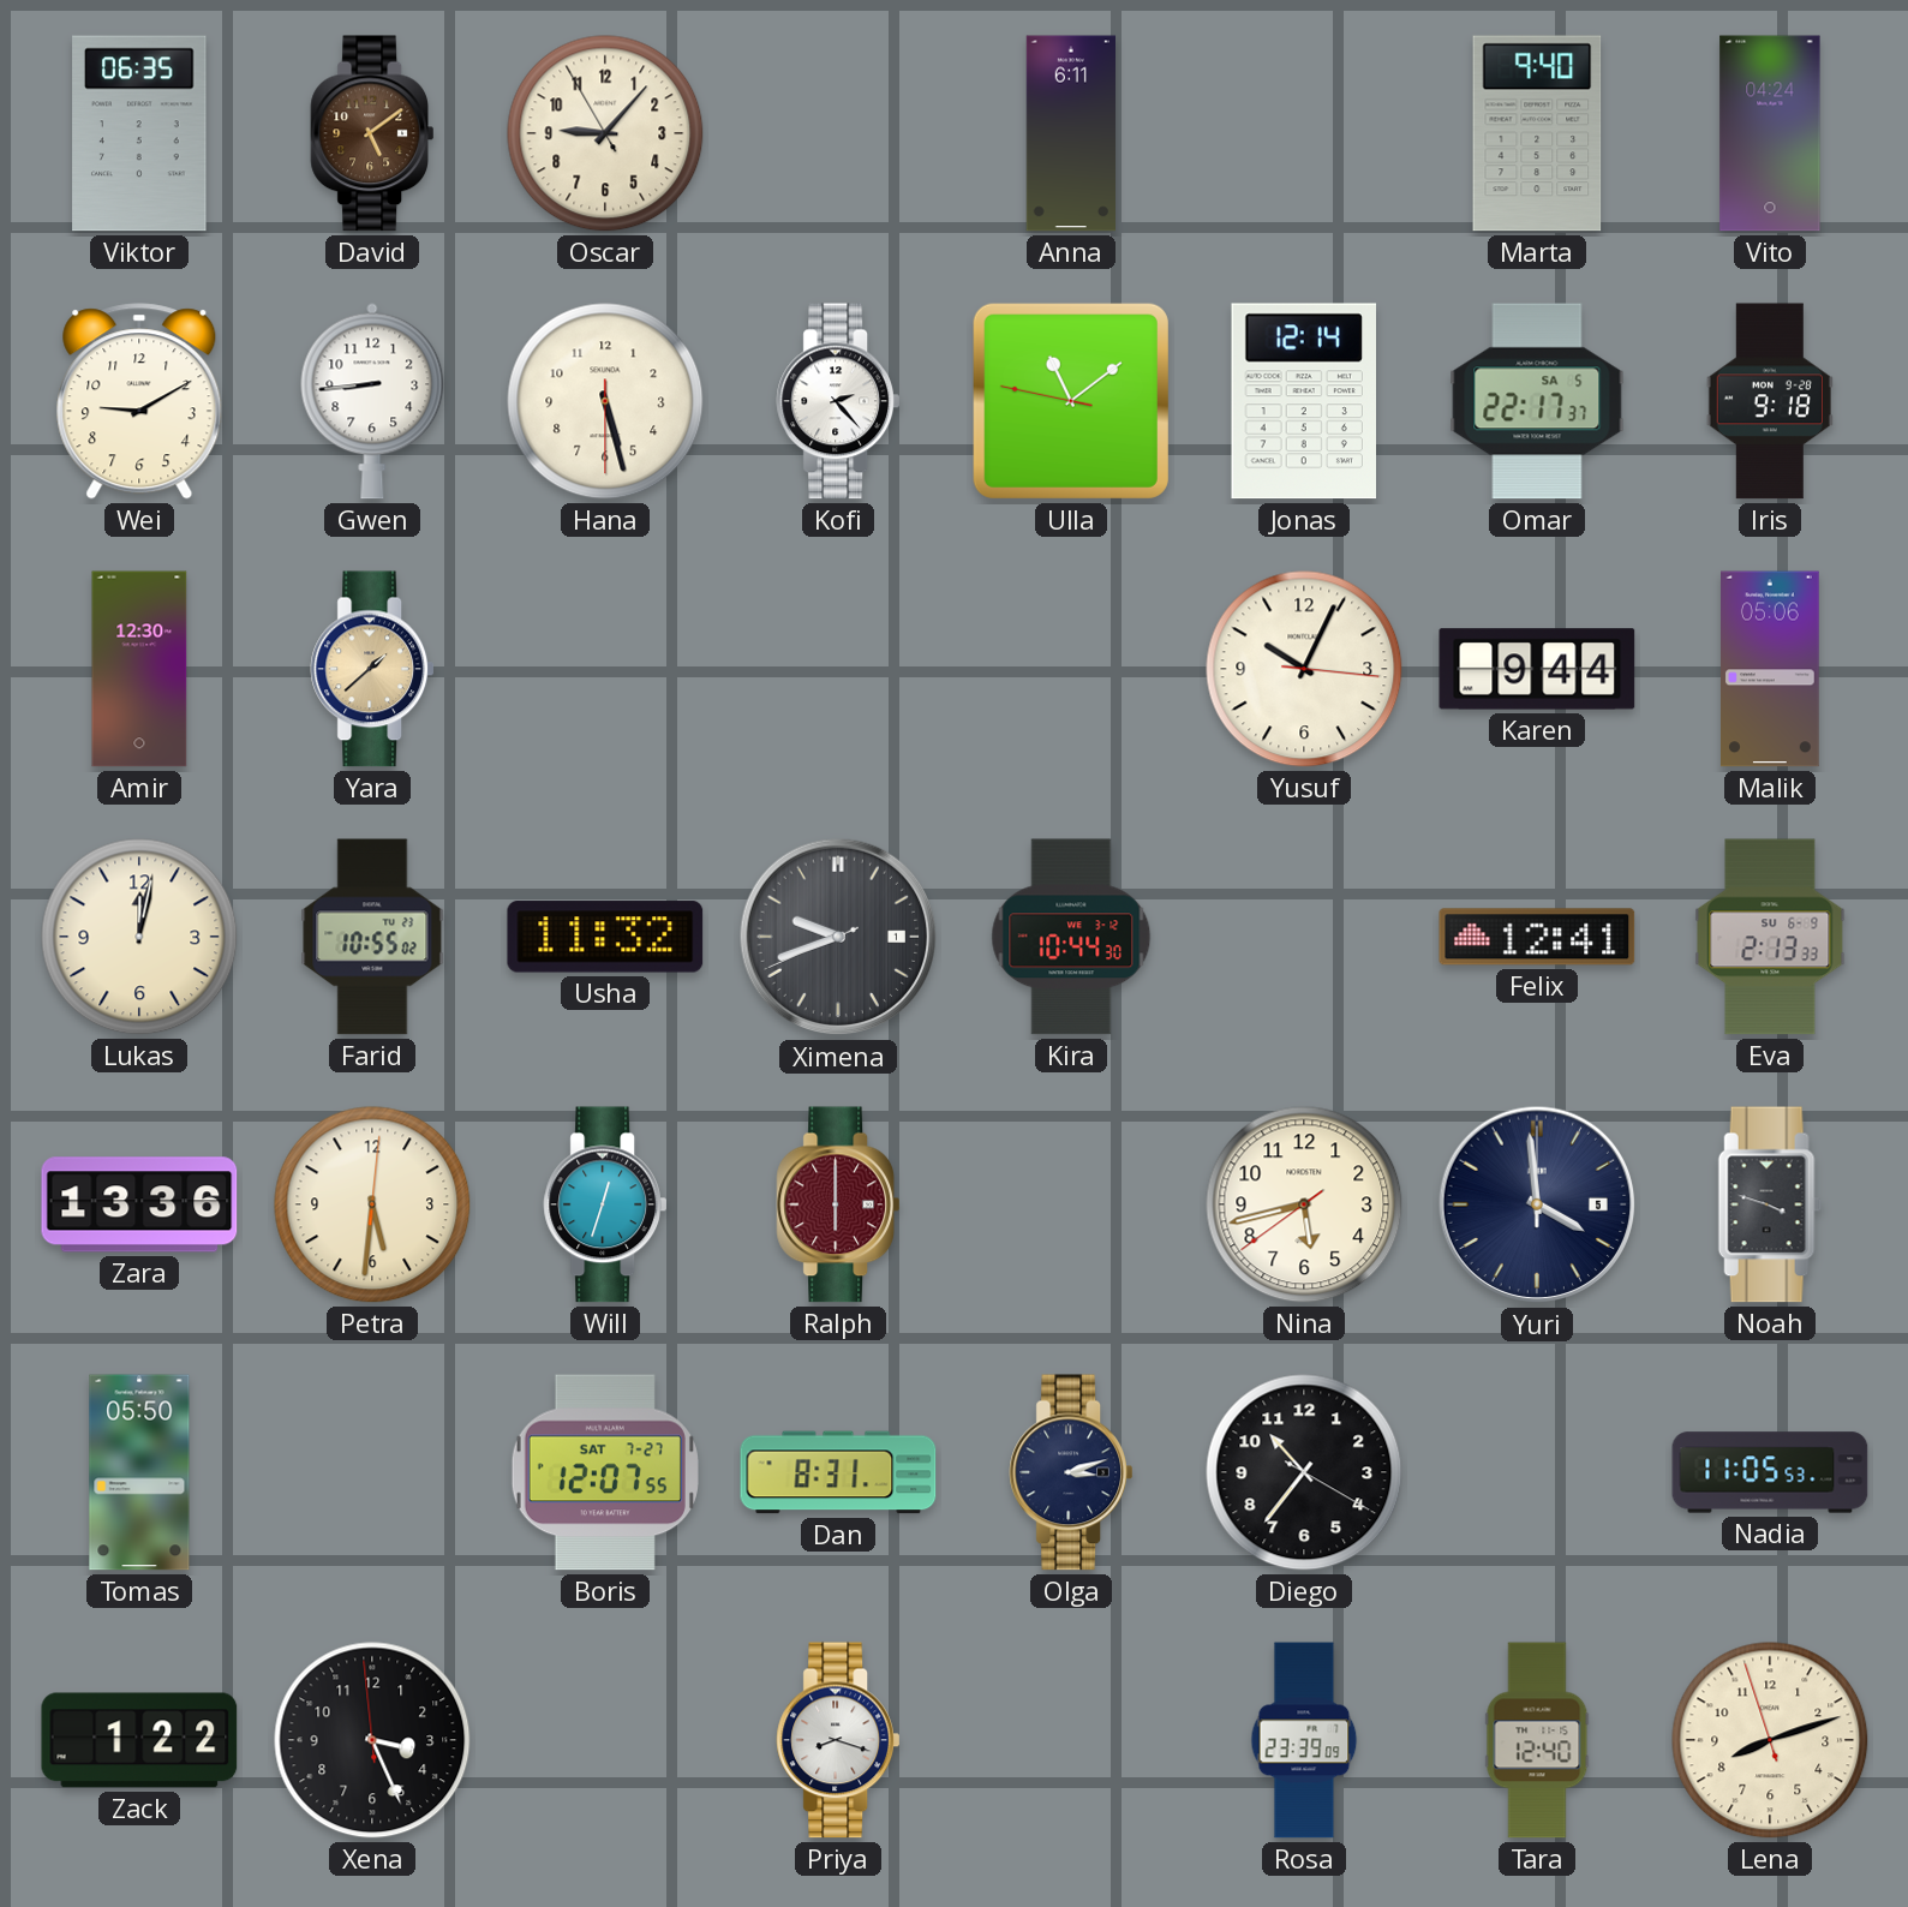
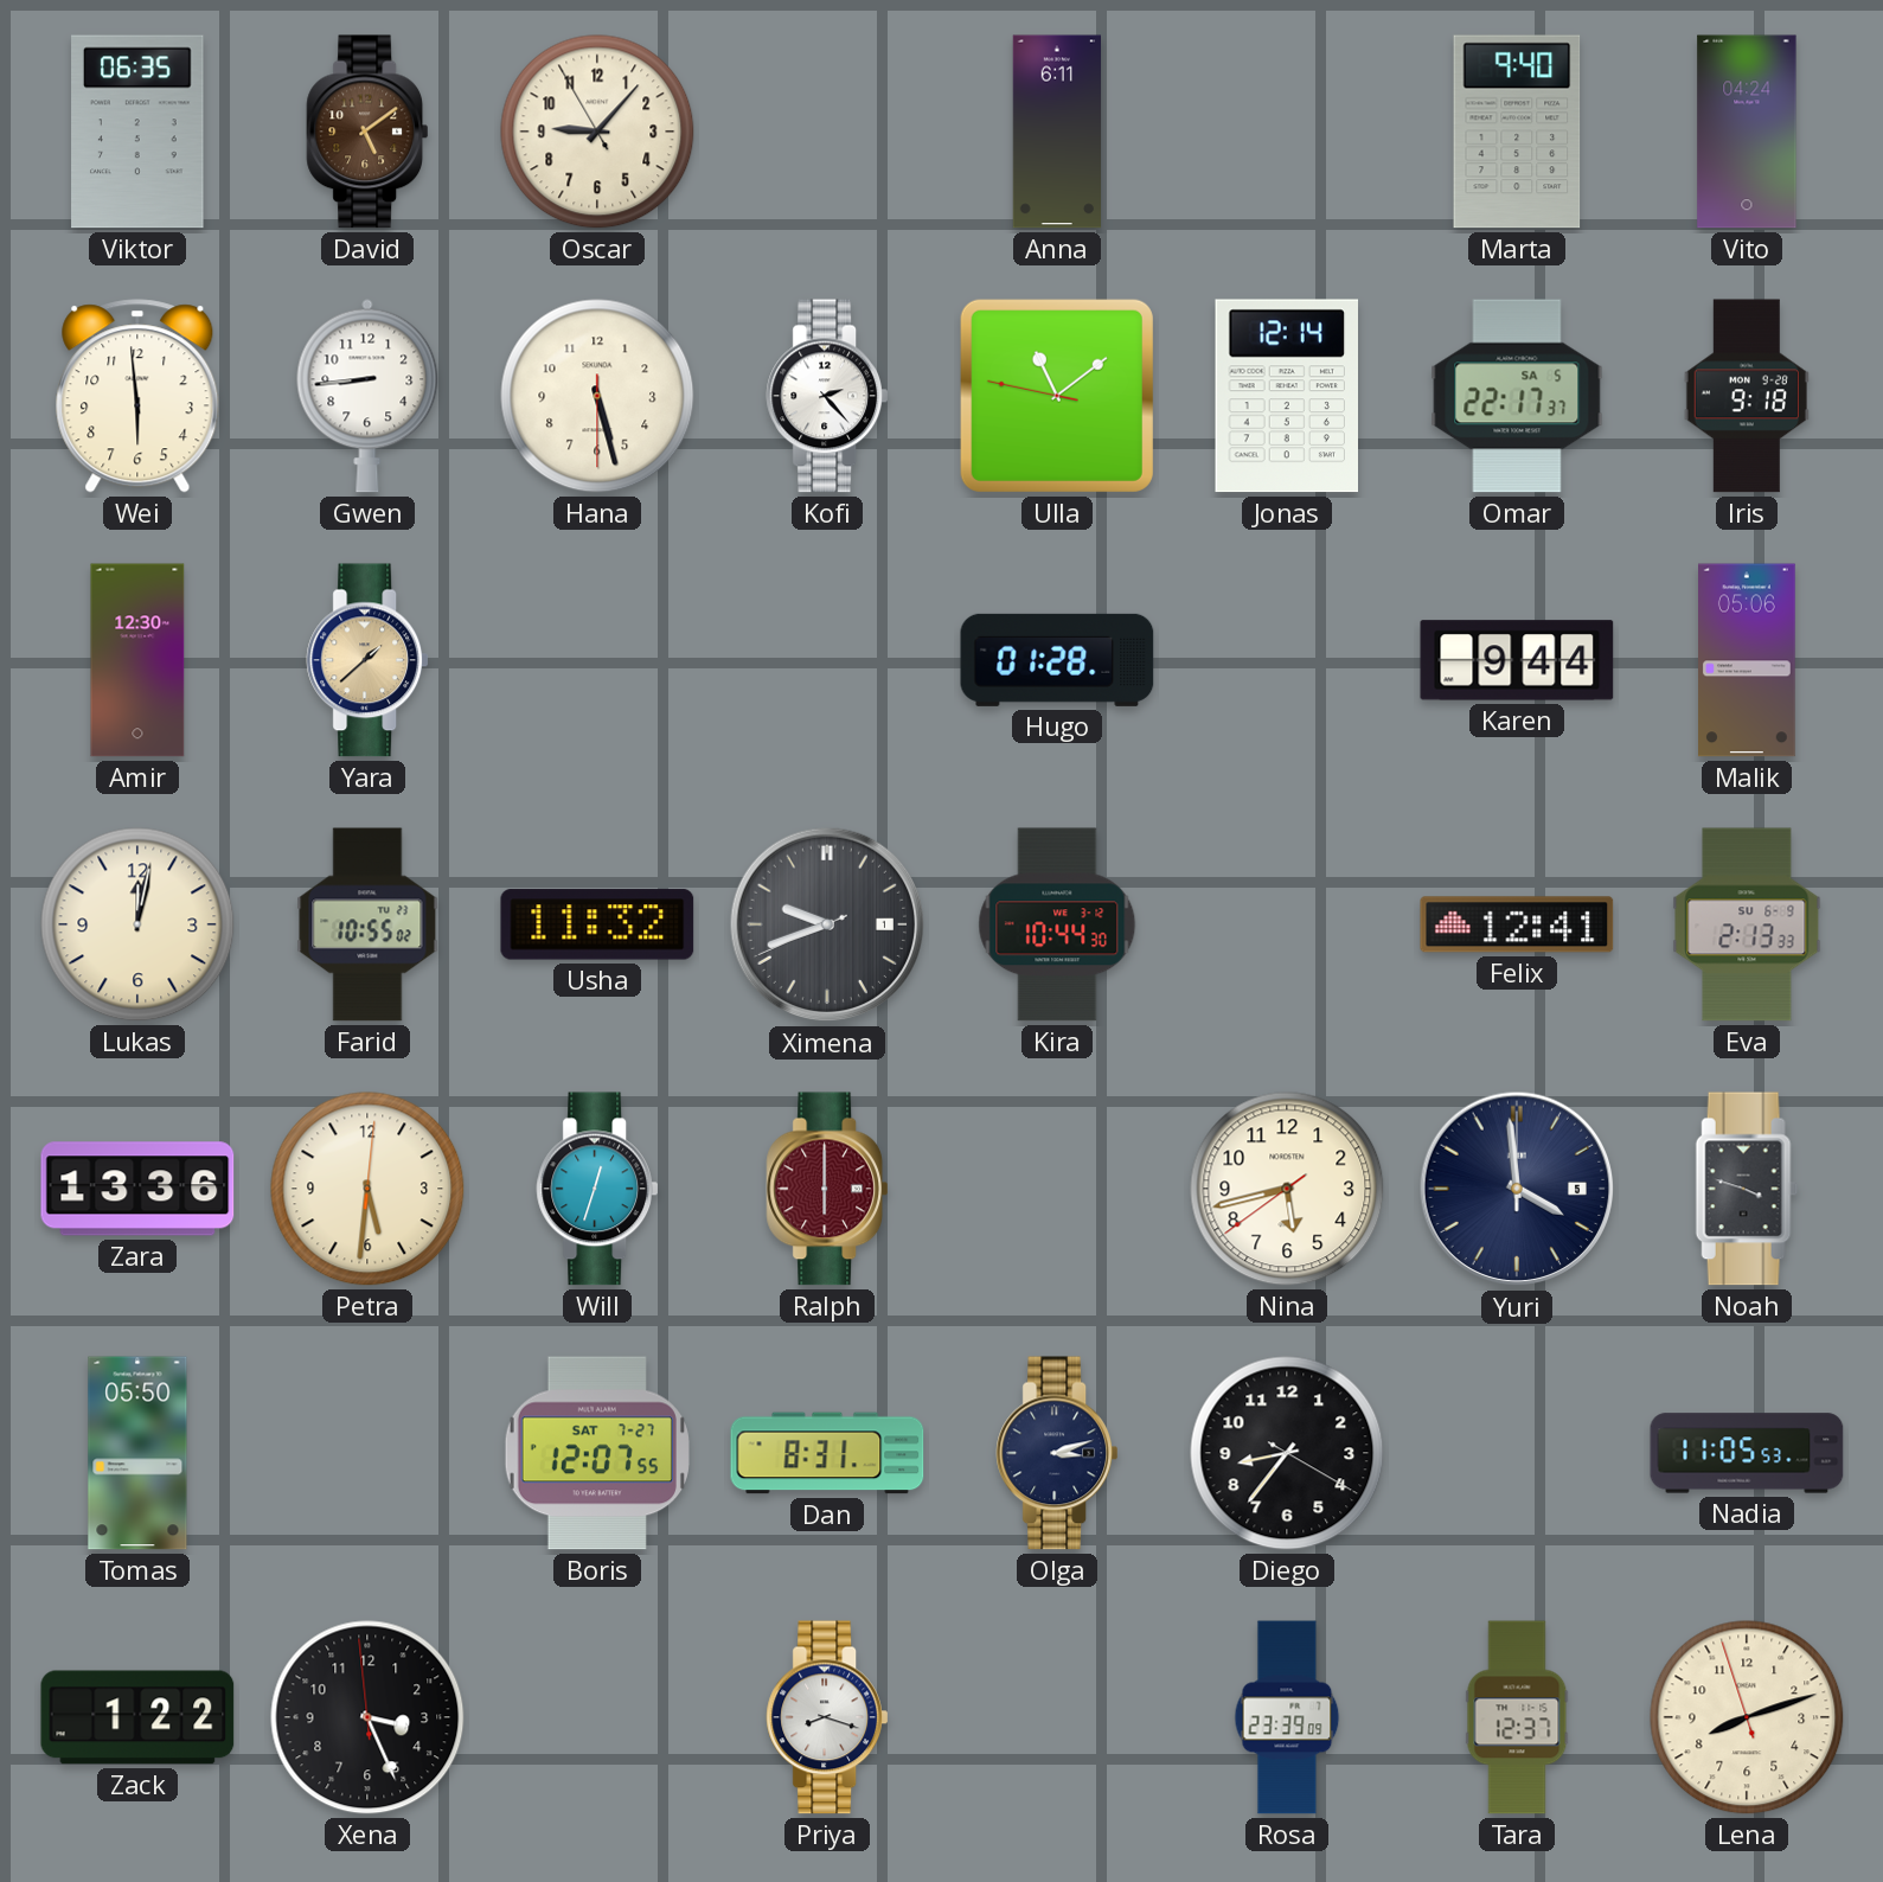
Wei: 9:10 -> 5:59 (137, 396)
Hugo: none -> 01:28 (1057, 660)
Yusuf: 10:04 -> none (1304, 669)
Diego: 10:36 -> 8:36 (1287, 1453)
Tara: 12:40 -> 12:37 (1517, 1717)
